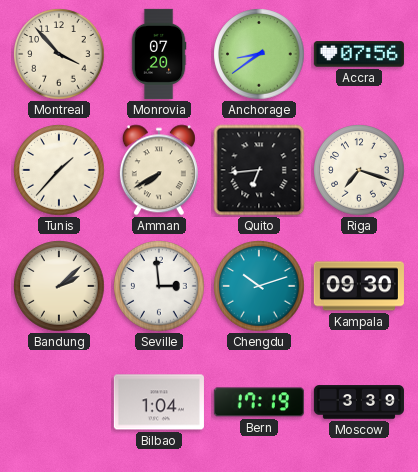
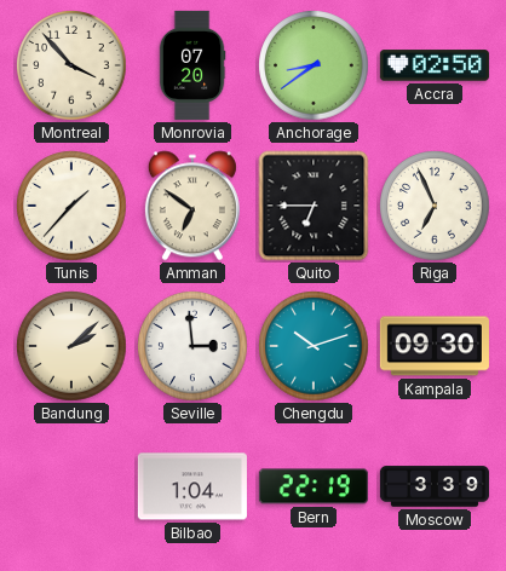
Accra: 07:56 -> 02:50 (435, 65)
Amman: 7:40 -> 6:51 (192, 206)
Quito: 6:44 -> 6:45 (314, 206)
Riga: 7:18 -> 6:56 (435, 206)
Bern: 17:19 -> 22:19 (314, 486)
